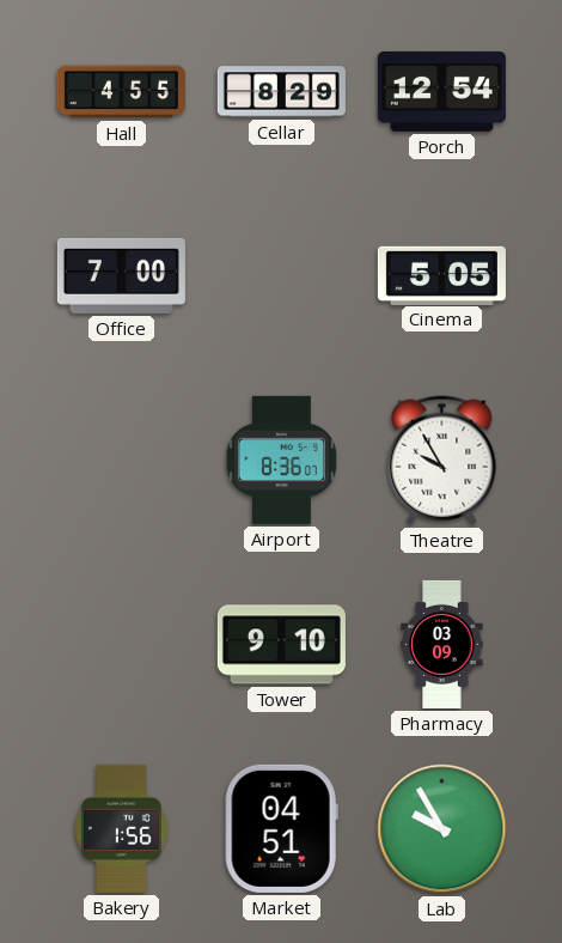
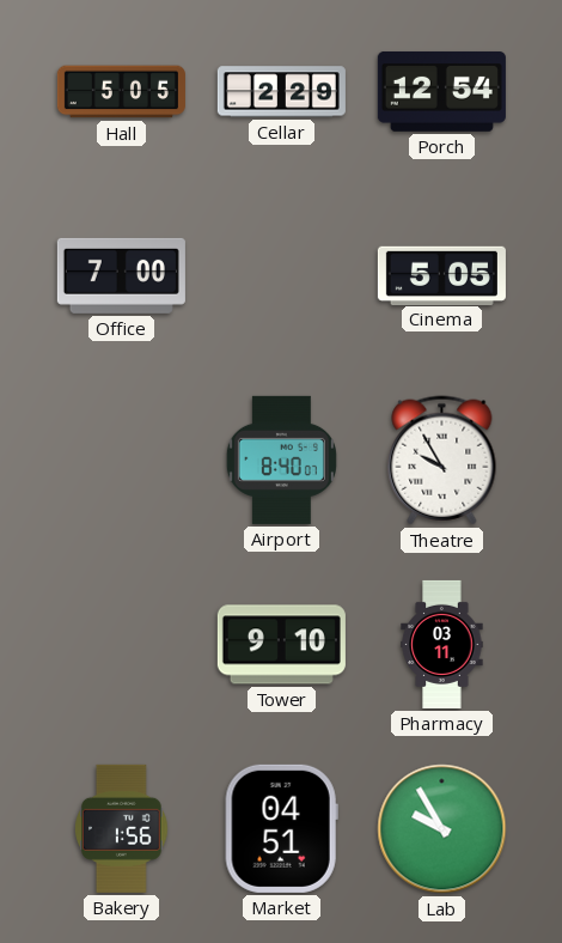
Hall: 4:55 -> 5:05 (121, 92)
Cellar: 8:29 -> 2:29 (281, 92)
Airport: 8:36 -> 8:40 (281, 460)
Pharmacy: 03:09 -> 03:11 (442, 644)
